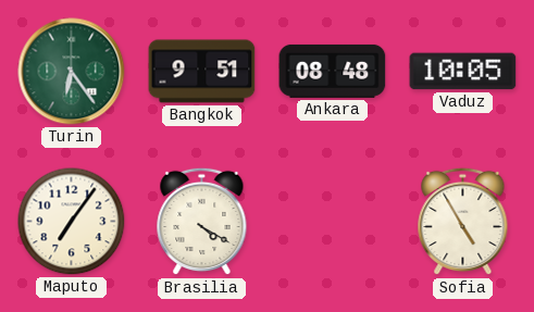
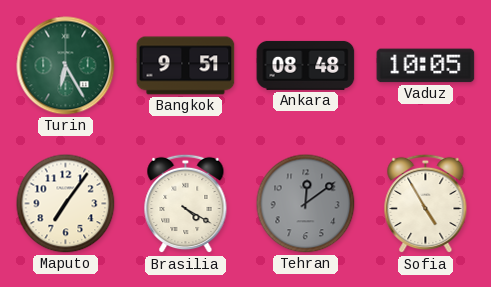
Turin: 6:24 -> 6:25 (66, 66)
Tehran: none -> 12:09 (306, 204)
